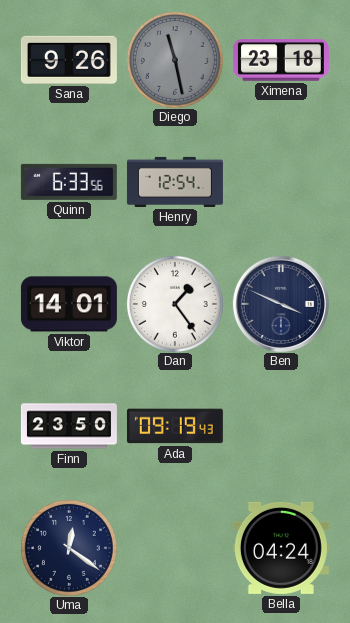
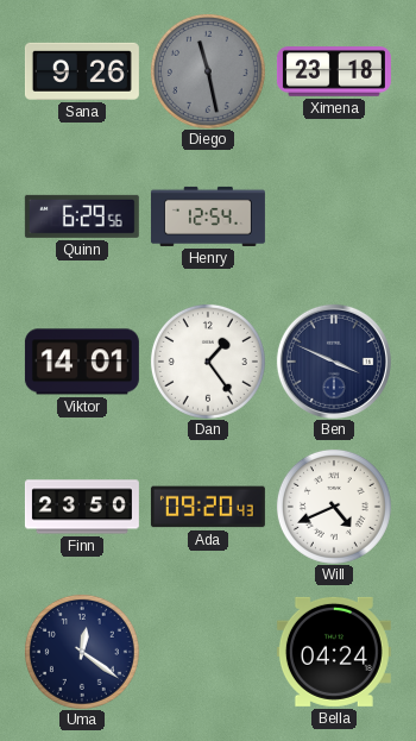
Quinn: 6:33 -> 6:29 (82, 216)
Ada: 09:19 -> 09:20 (208, 507)
Will: none -> 4:41 (334, 507)
